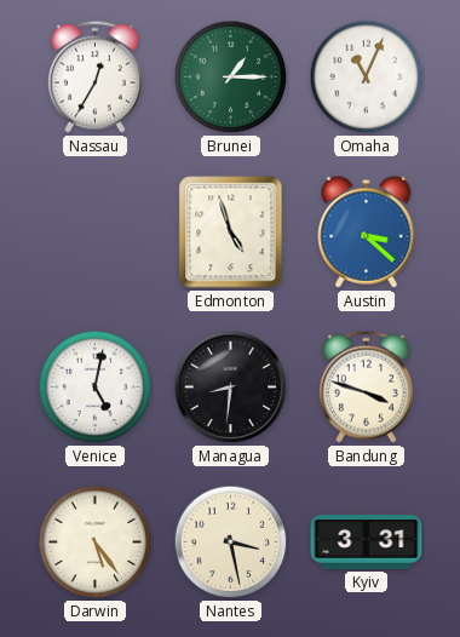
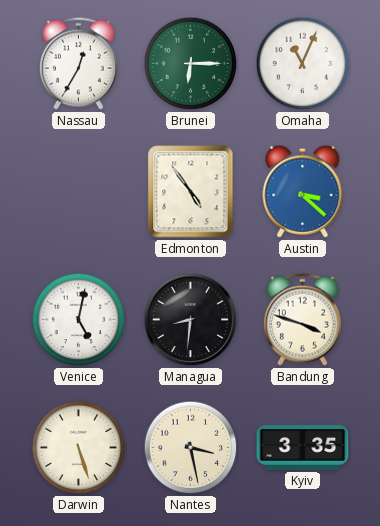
Brunei: 1:15 -> 6:15 (191, 64)
Edmonton: 4:57 -> 4:54 (191, 192)
Darwin: 5:24 -> 5:27 (79, 448)
Kyiv: 3:31 -> 3:35 (303, 448)
